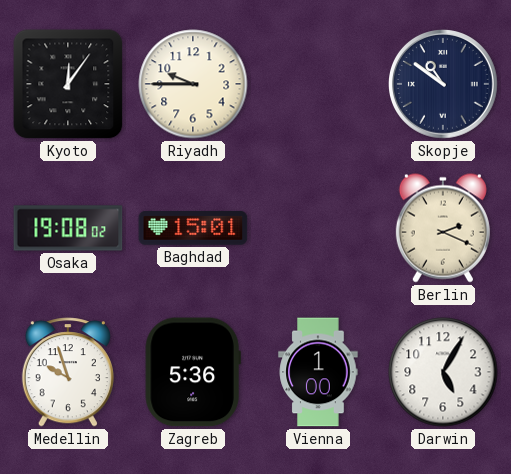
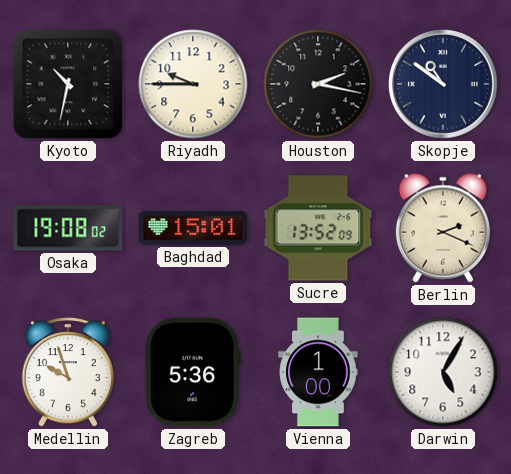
Kyoto: 12:06 -> 10:32 (68, 84)
Houston: none -> 2:17 (318, 84)
Sucre: none -> 13:52 (318, 228)
